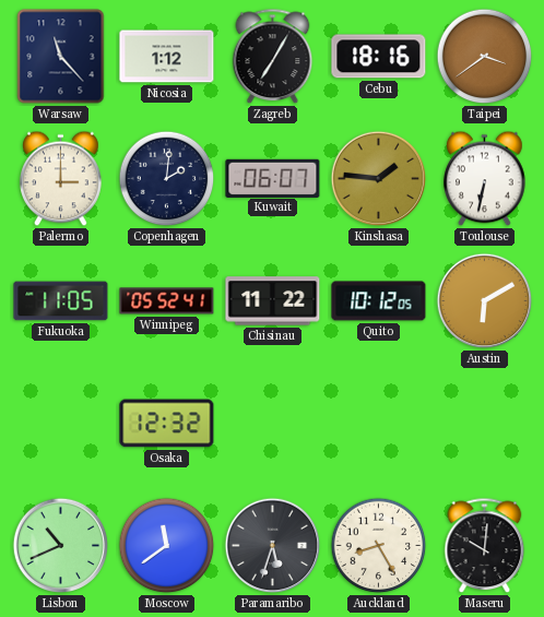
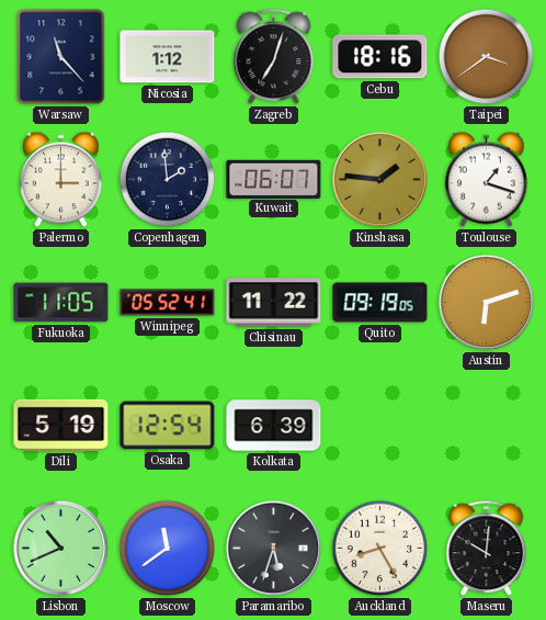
Zagreb: 7:05 -> 7:03 (274, 57)
Copenhagen: 2:01 -> 1:59 (168, 180)
Toulouse: 6:32 -> 1:18 (487, 180)
Quito: 10:12 -> 09:19 (380, 303)
Austin: 6:10 -> 6:12 (487, 303)
Dili: none -> 5:19 (61, 425)
Osaka: 12:32 -> 12:54 (168, 426)
Kolkata: none -> 6:39 (274, 426)
